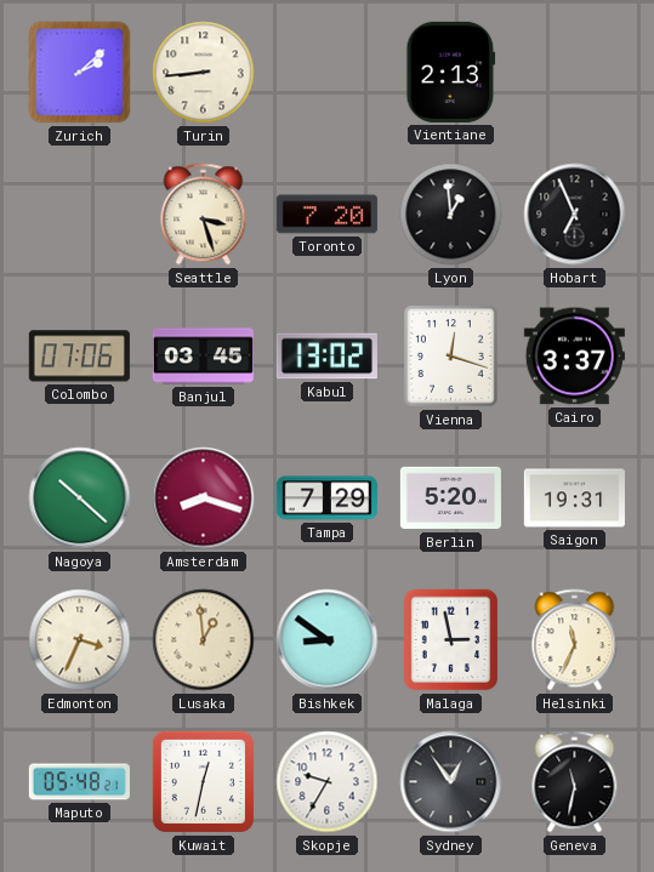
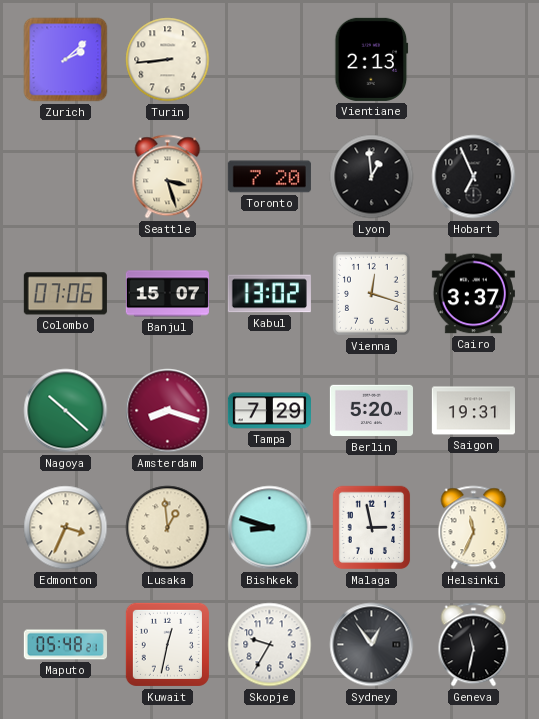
Banjul: 03:45 -> 15:07 (167, 294)
Bishkek: 8:51 -> 8:48 (270, 528)
